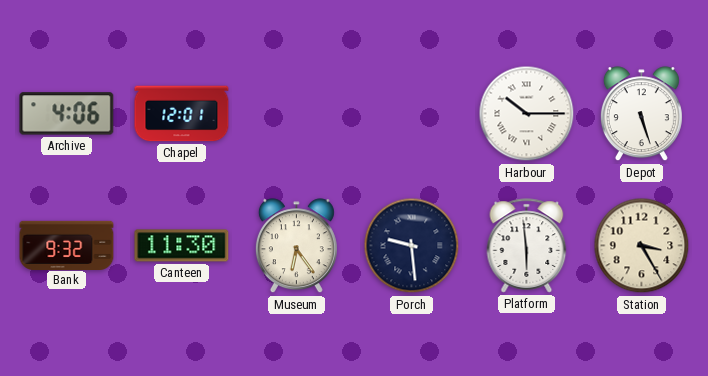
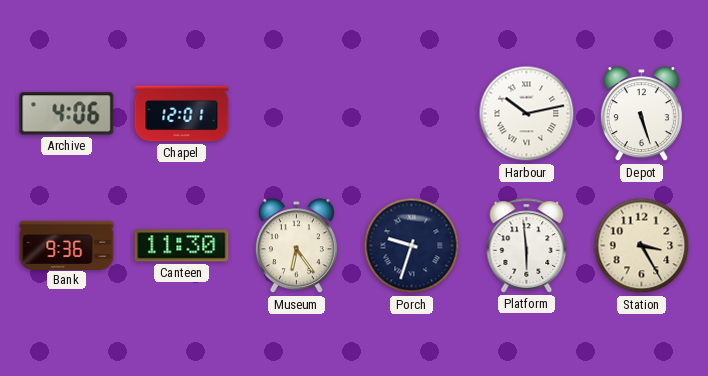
Harbour: 10:15 -> 10:13 (527, 114)
Bank: 9:32 -> 9:36 (67, 245)
Porch: 9:29 -> 9:33 (412, 246)
